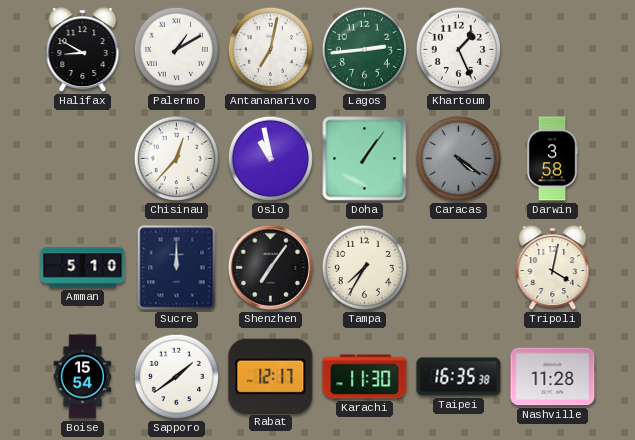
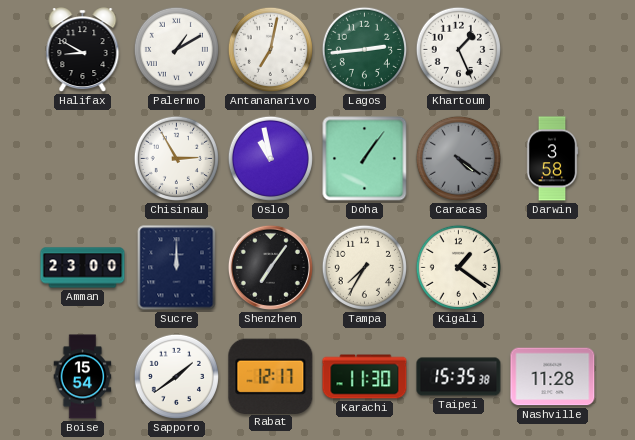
Chisinau: 12:37 -> 2:55 (176, 158)
Amman: 5:10 -> 23:00 (83, 268)
Kigali: none -> 1:21 (458, 267)
Tripoli: 4:02 -> none (553, 268)
Taipei: 16:35 -> 15:35 (459, 377)
